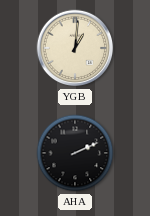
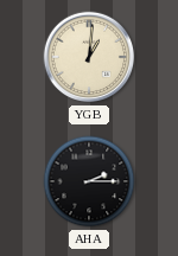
AHA: 2:11 -> 2:15 (89, 181)
